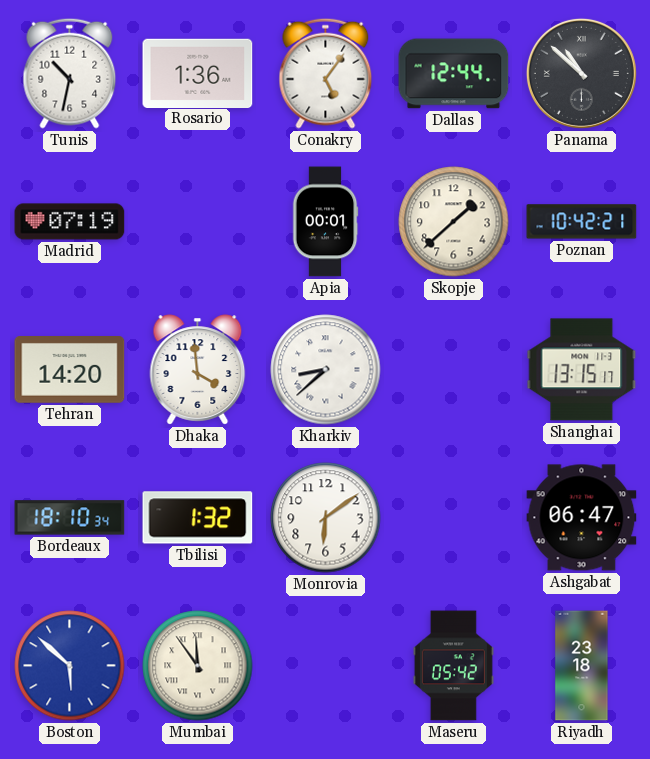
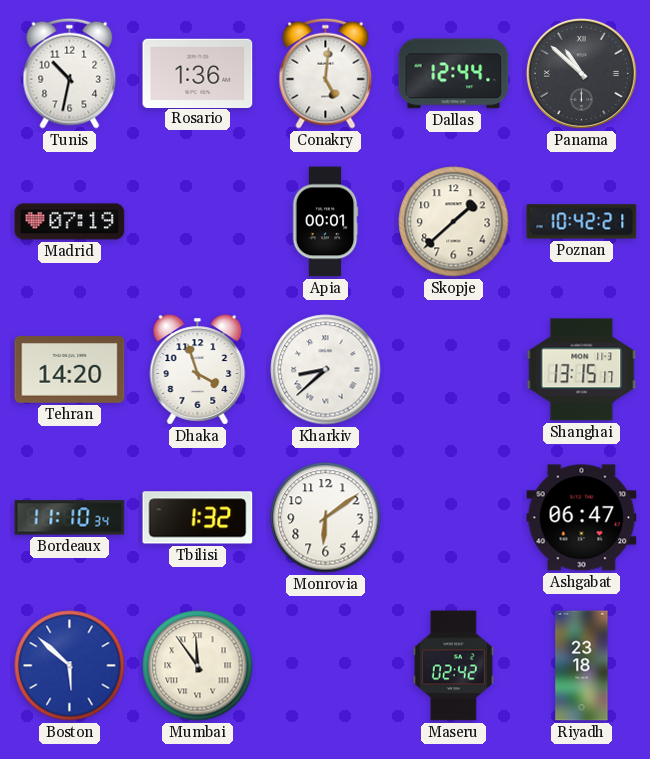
Conakry: 5:06 -> 5:01 (326, 73)
Dhaka: 3:59 -> 3:57 (198, 370)
Bordeaux: 18:10 -> 11:10 (70, 518)
Maseru: 05:42 -> 02:42 (453, 666)
